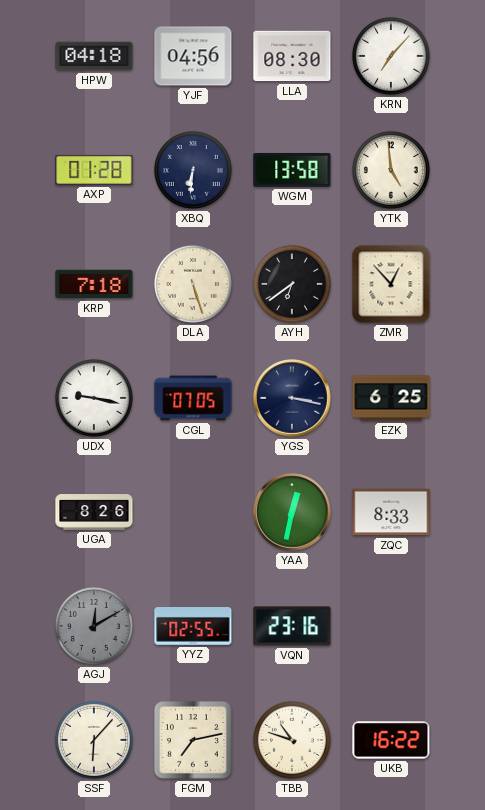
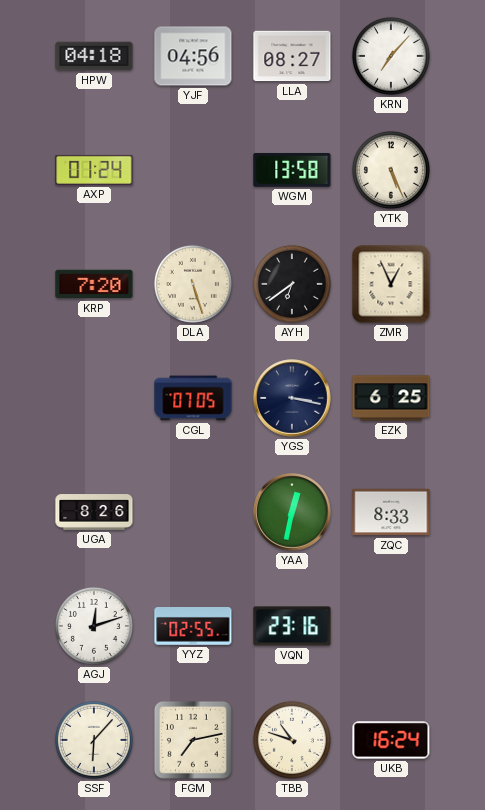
LLA: 08:30 -> 08:27 (292, 56)
AXP: 01:28 -> 01:24 (94, 170)
XBQ: 6:31 -> none (193, 170)
YTK: 4:59 -> 5:26 (391, 170)
KRP: 7:18 -> 7:20 (94, 284)
ZMR: 12:53 -> 12:56 (391, 284)
UDX: 9:17 -> none (94, 398)
AGJ: 12:10 -> 12:12 (94, 626)
AGJ dial: grey -> white (94, 626)
UKB: 16:22 -> 16:24 (391, 740)
